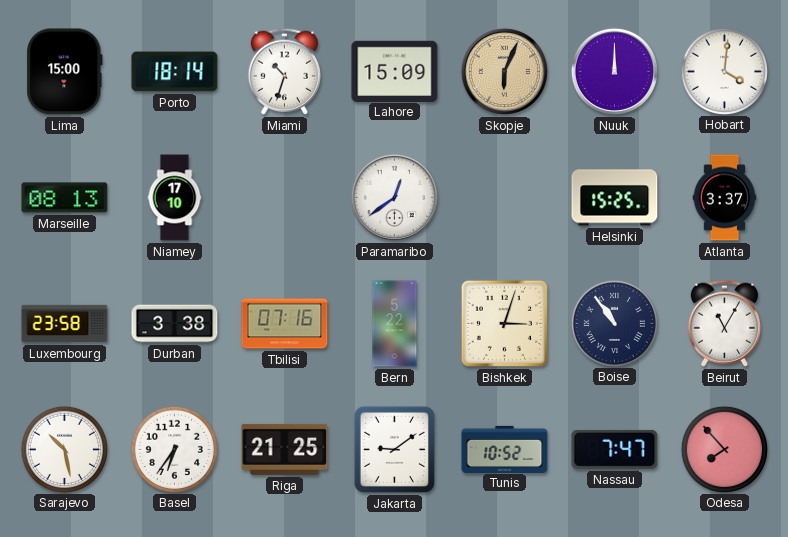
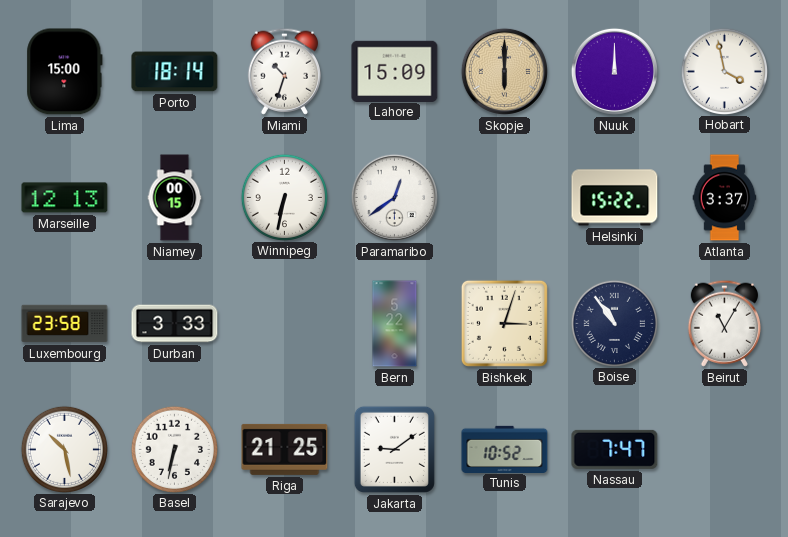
Skopje: 6:04 -> 6:00 (504, 71)
Hobart: 4:01 -> 3:58 (724, 71)
Marseille: 08:13 -> 12:13 (65, 198)
Niamey: 17:10 -> 00:15 (175, 198)
Winnipeg: none -> 6:32 (284, 197)
Helsinki: 15:25 -> 15:22 (615, 198)
Durban: 3:38 -> 3:33 (175, 324)
Tbilisi: 07:16 -> none (285, 324)
Basel: 6:36 -> 6:32 (174, 449)
Odesa: 7:53 -> none (724, 449)
